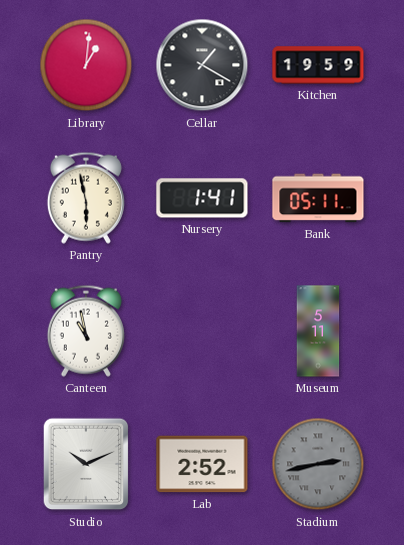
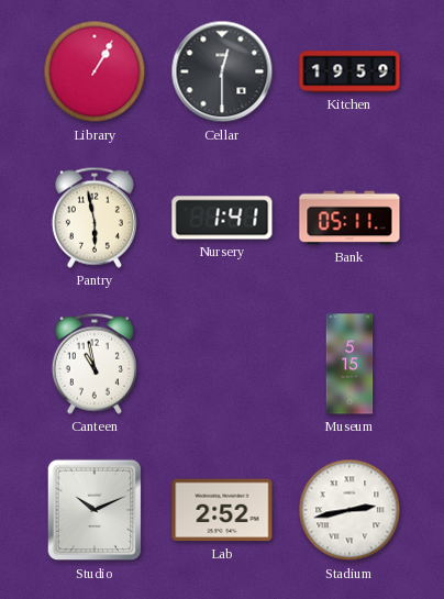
Library: 1:01 -> 1:05 (95, 71)
Cellar: 1:20 -> 12:30 (222, 71)
Museum: 5:11 -> 5:15 (349, 364)
Stadium dial: grey -> white (349, 510)
